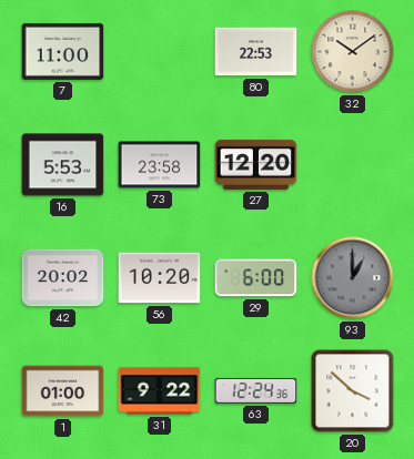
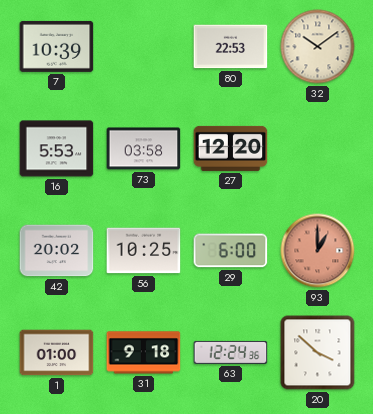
7: 11:00 -> 10:39 (57, 46)
73: 23:58 -> 03:58 (144, 149)
56: 10:20 -> 10:25 (144, 251)
93 dial: grey -> salmon (318, 251)
31: 9:22 -> 9:18 (144, 353)
